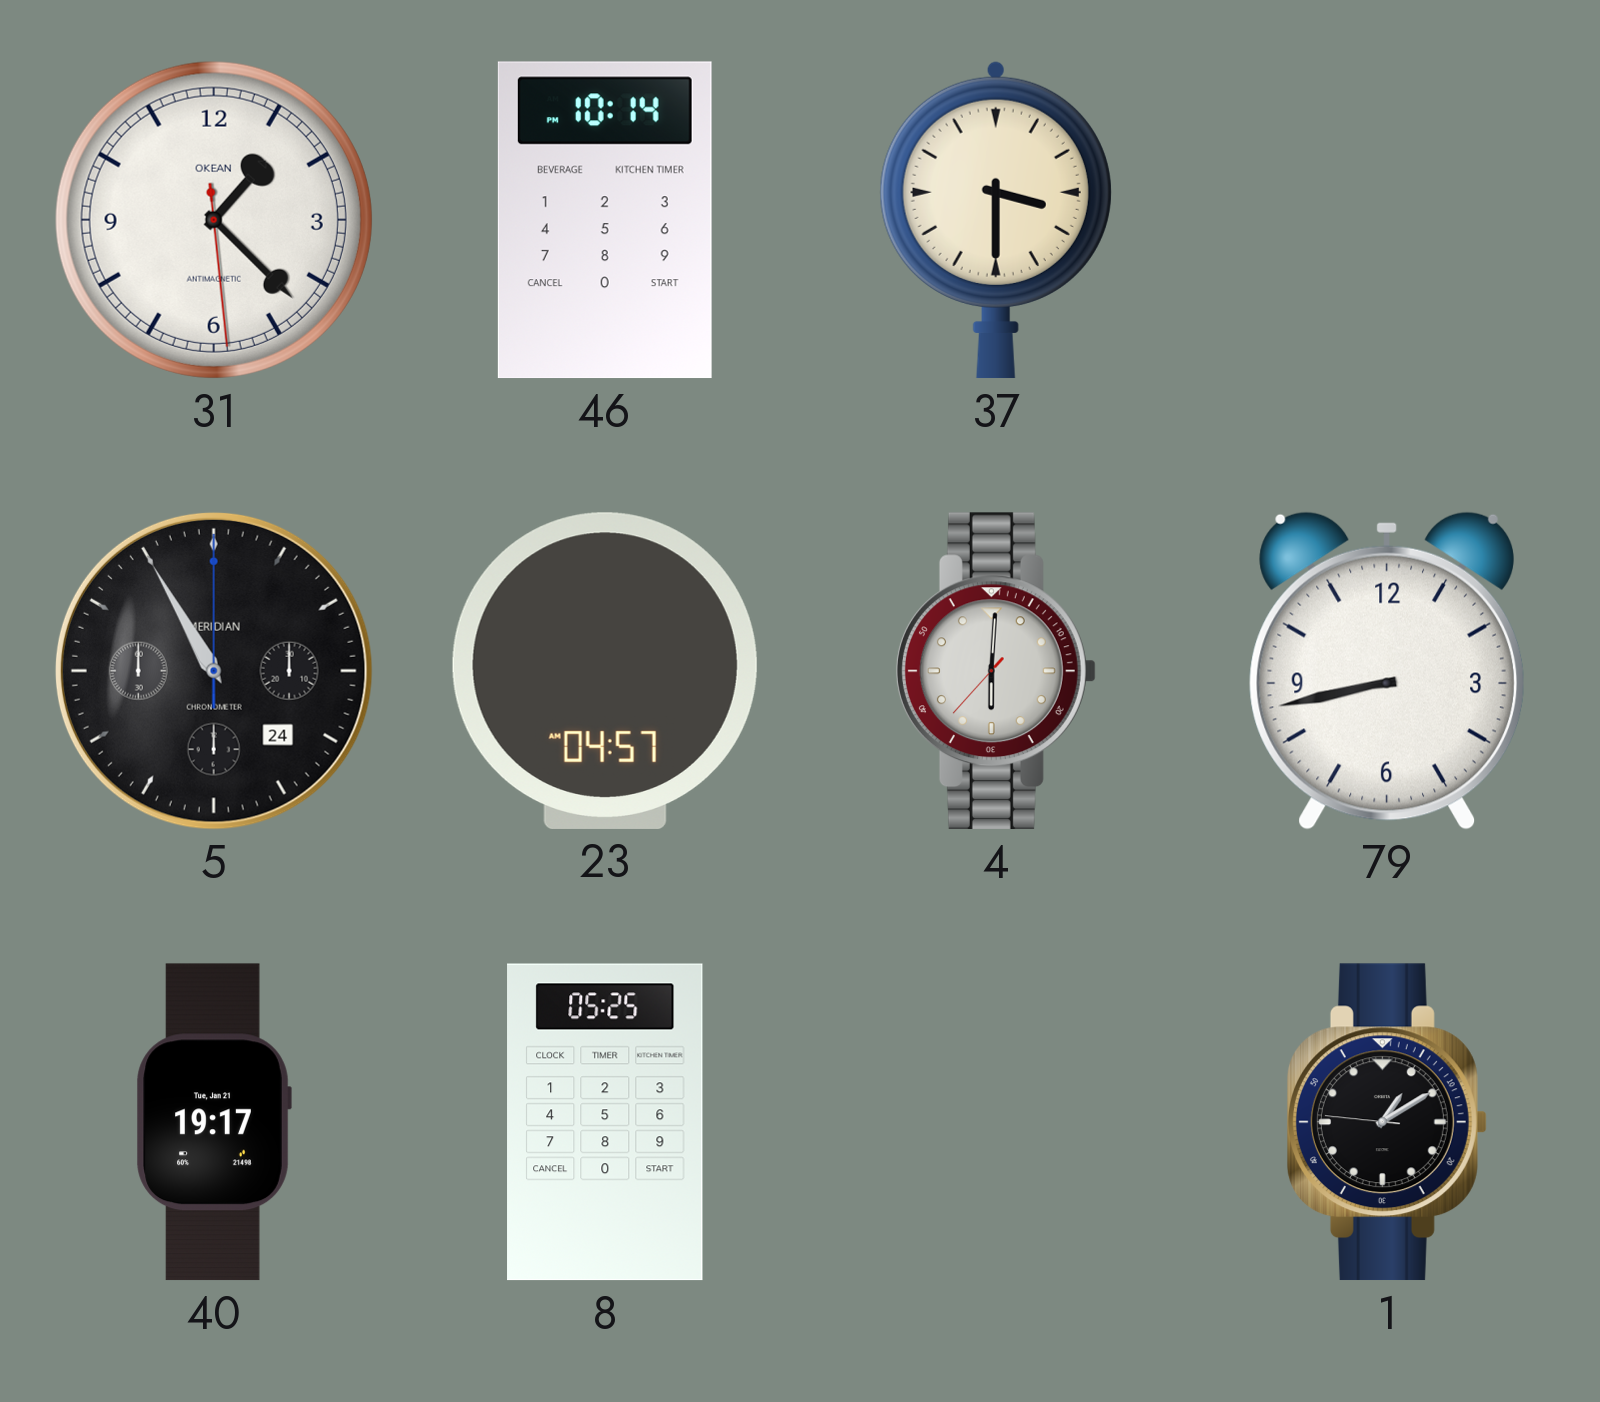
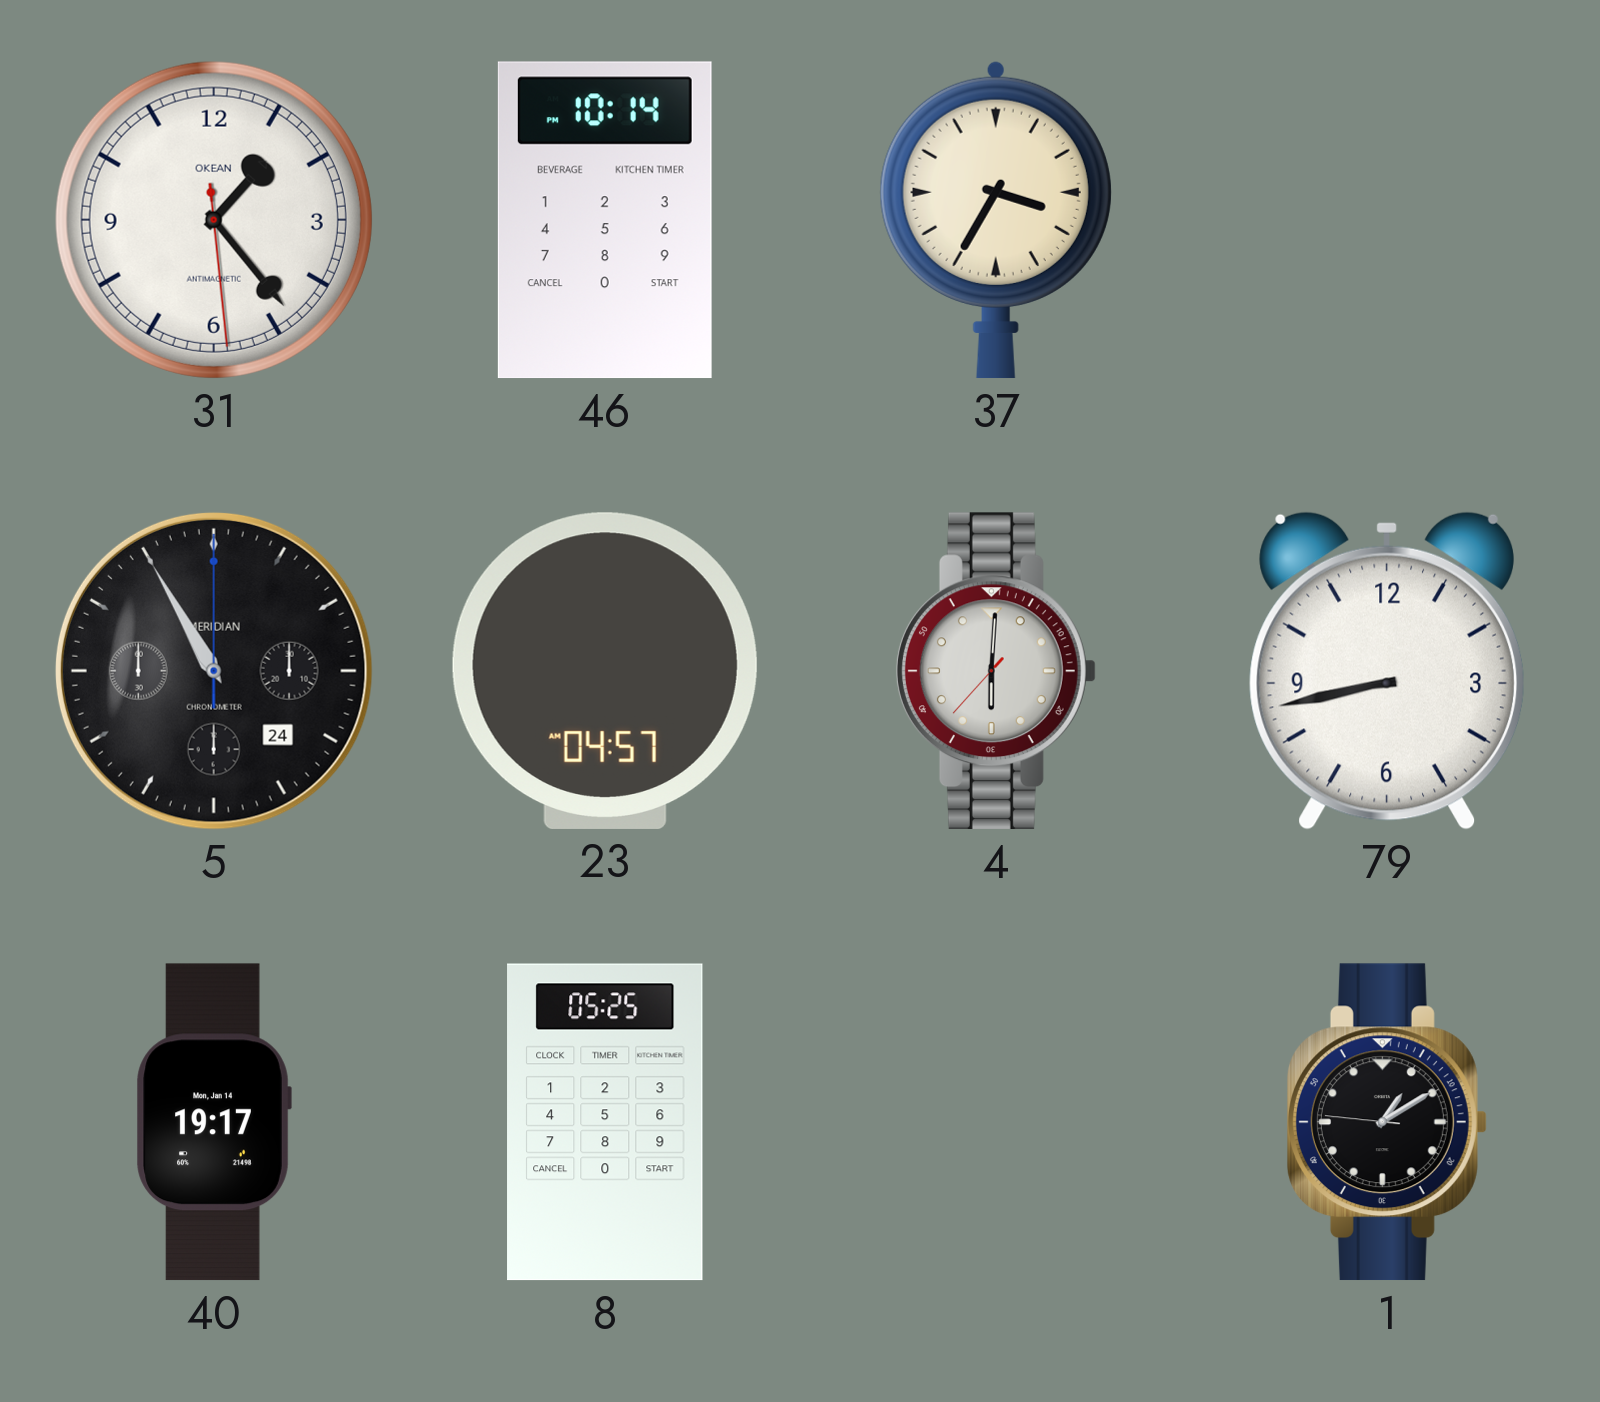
31: 1:22 -> 1:23 (214, 220)
37: 3:30 -> 3:35 (996, 220)
40 date: Tue, Jan 21 -> Mon, Jan 14 (214, 1122)
